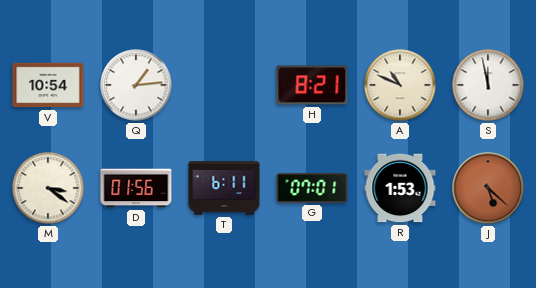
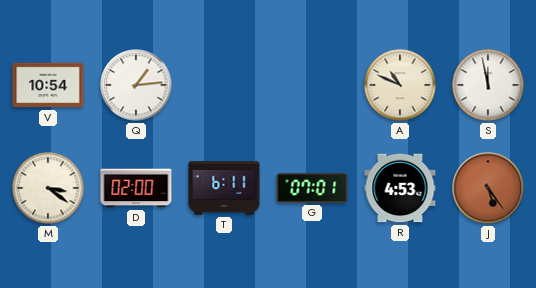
H: 8:21 -> none (312, 85)
D: 01:56 -> 02:00 (136, 188)
R: 1:53 -> 4:53 (400, 188)
J: 5:22 -> 5:24 (488, 188)
